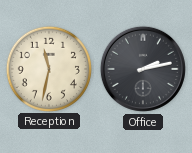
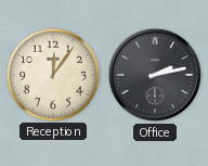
Reception: 11:32 -> 12:06 (52, 74)
